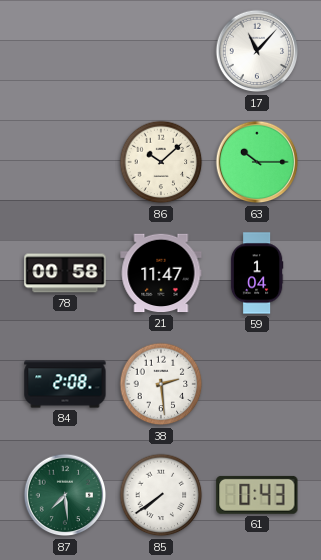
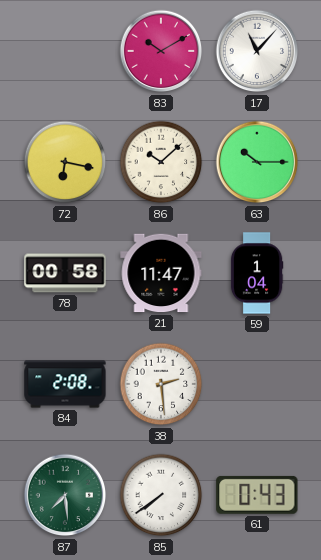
83: none -> 10:10 (161, 51)
72: none -> 6:17 (65, 162)
